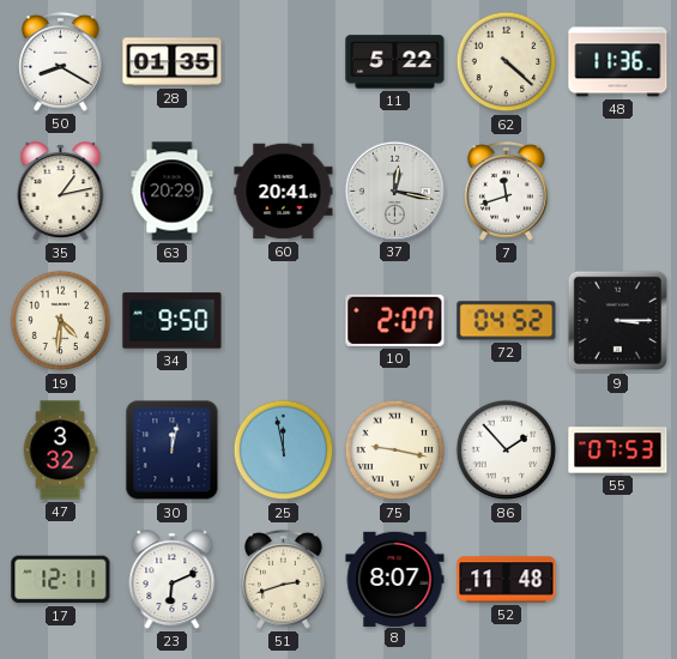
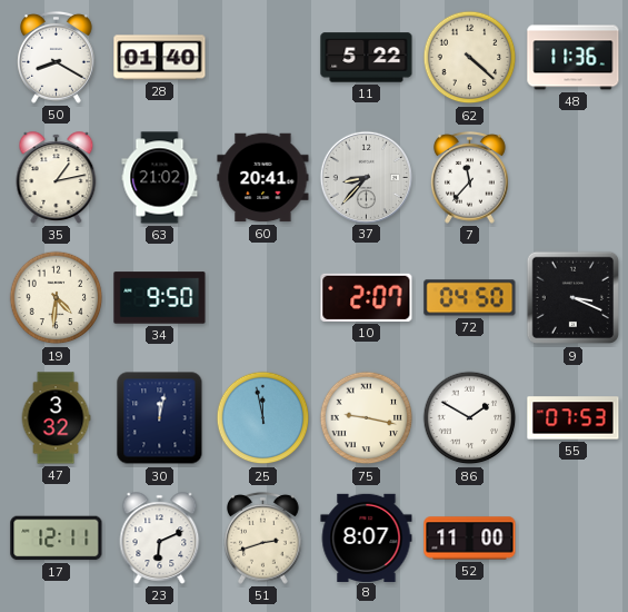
28: 01:35 -> 01:40 (160, 58)
63: 20:29 -> 21:02 (160, 178)
37: 12:17 -> 8:37 (366, 177)
7: 11:42 -> 11:37 (470, 177)
72: 04:52 -> 04:50 (470, 298)
9: 3:15 -> 3:19 (574, 298)
86: 1:53 -> 1:50 (470, 418)
52: 11:48 -> 11:00 (470, 539)
